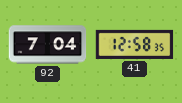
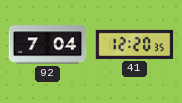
41: 12:58 -> 12:20 (134, 44)
